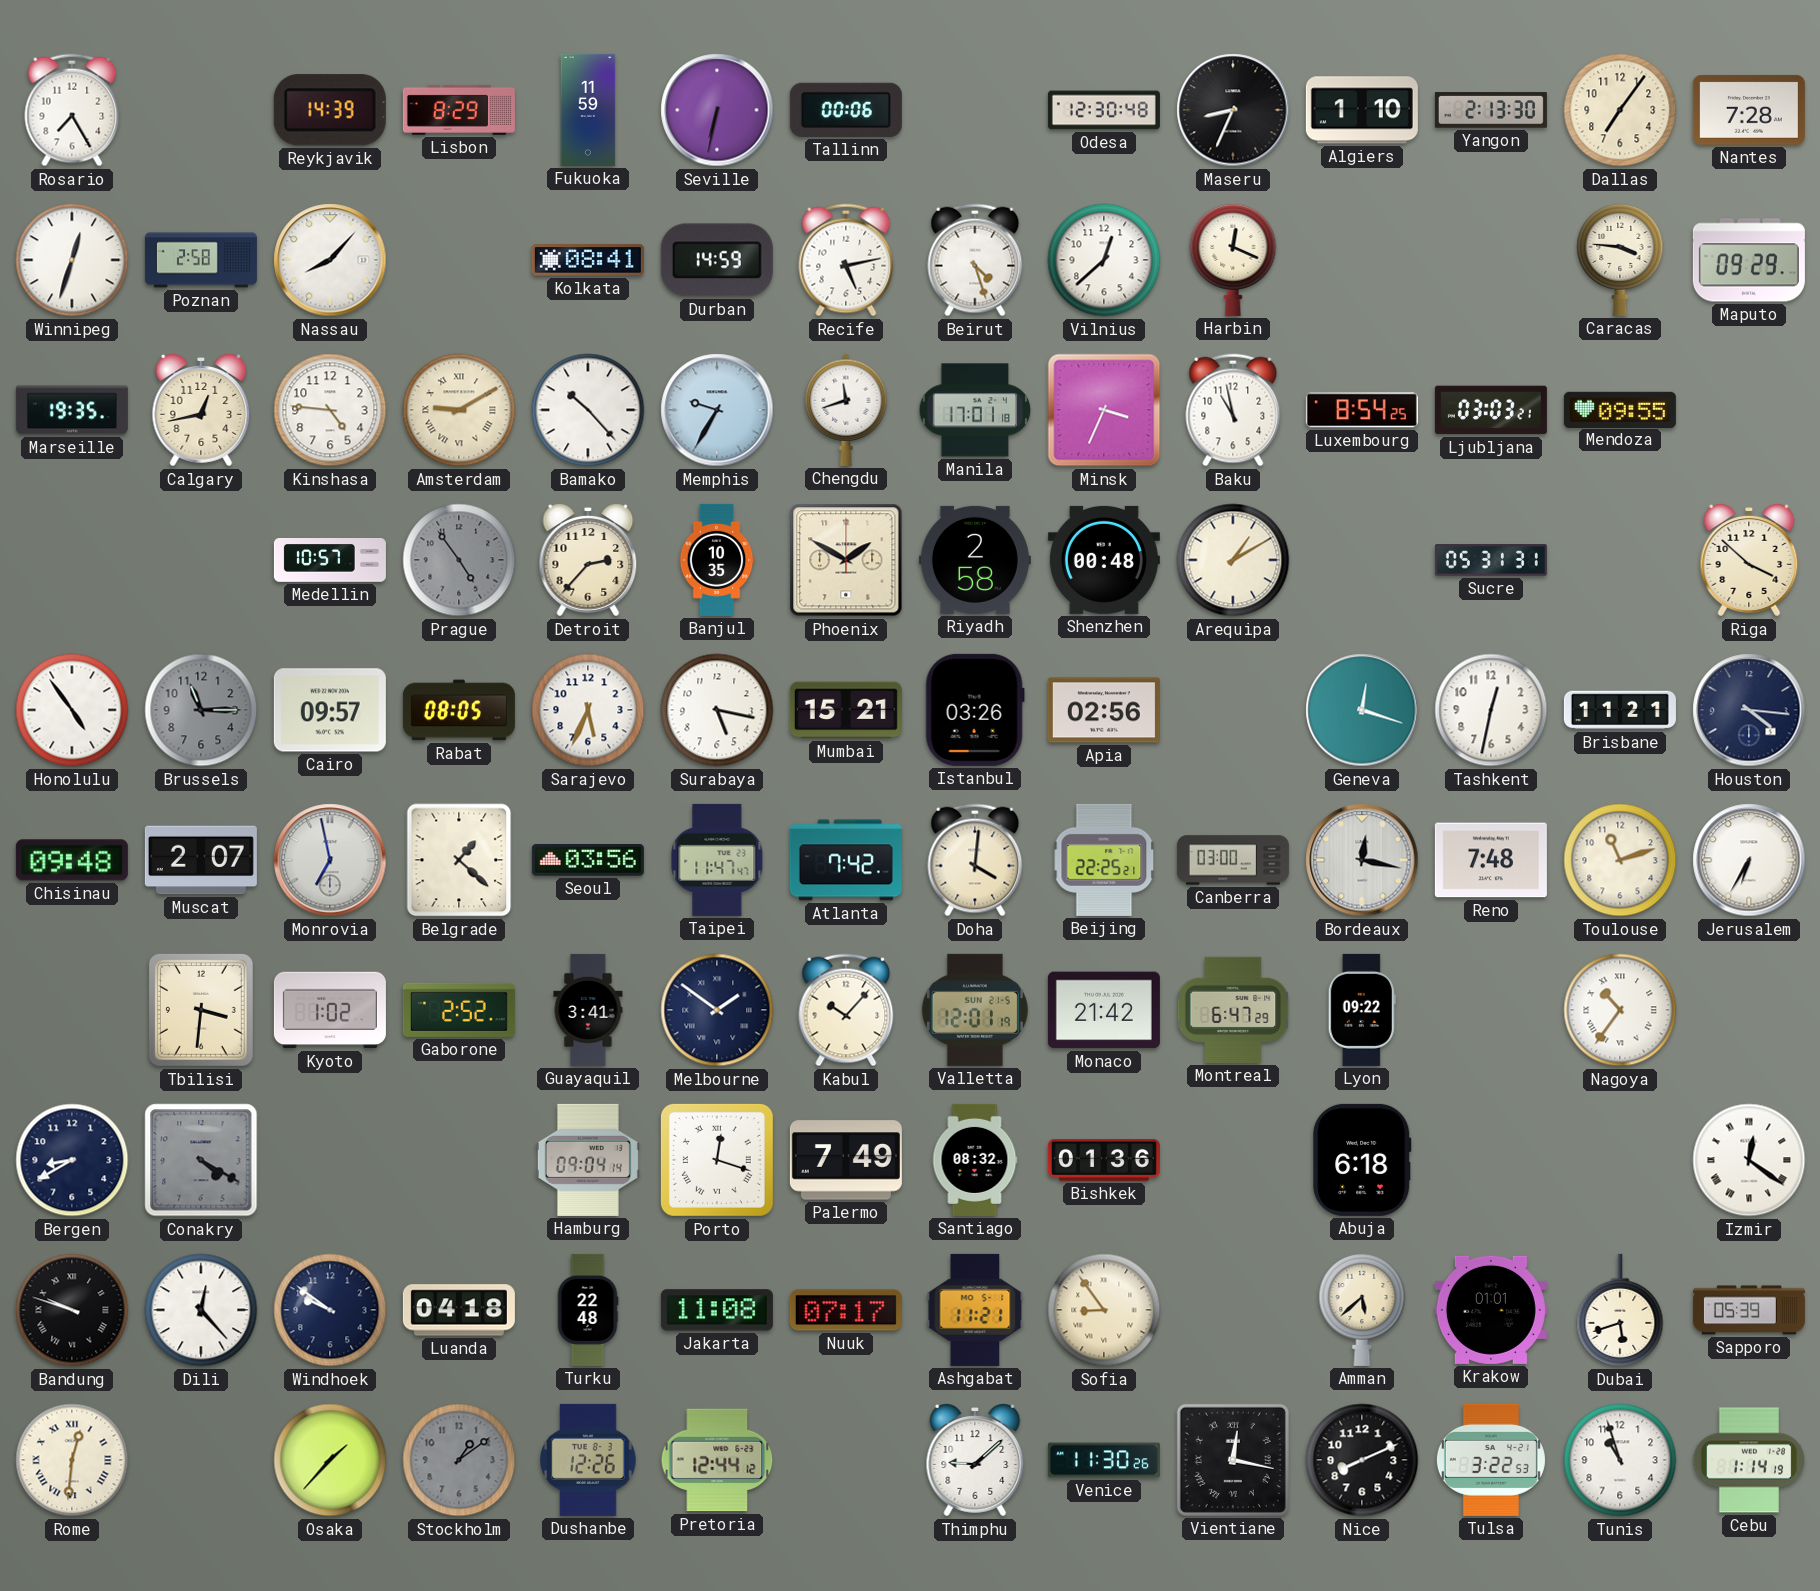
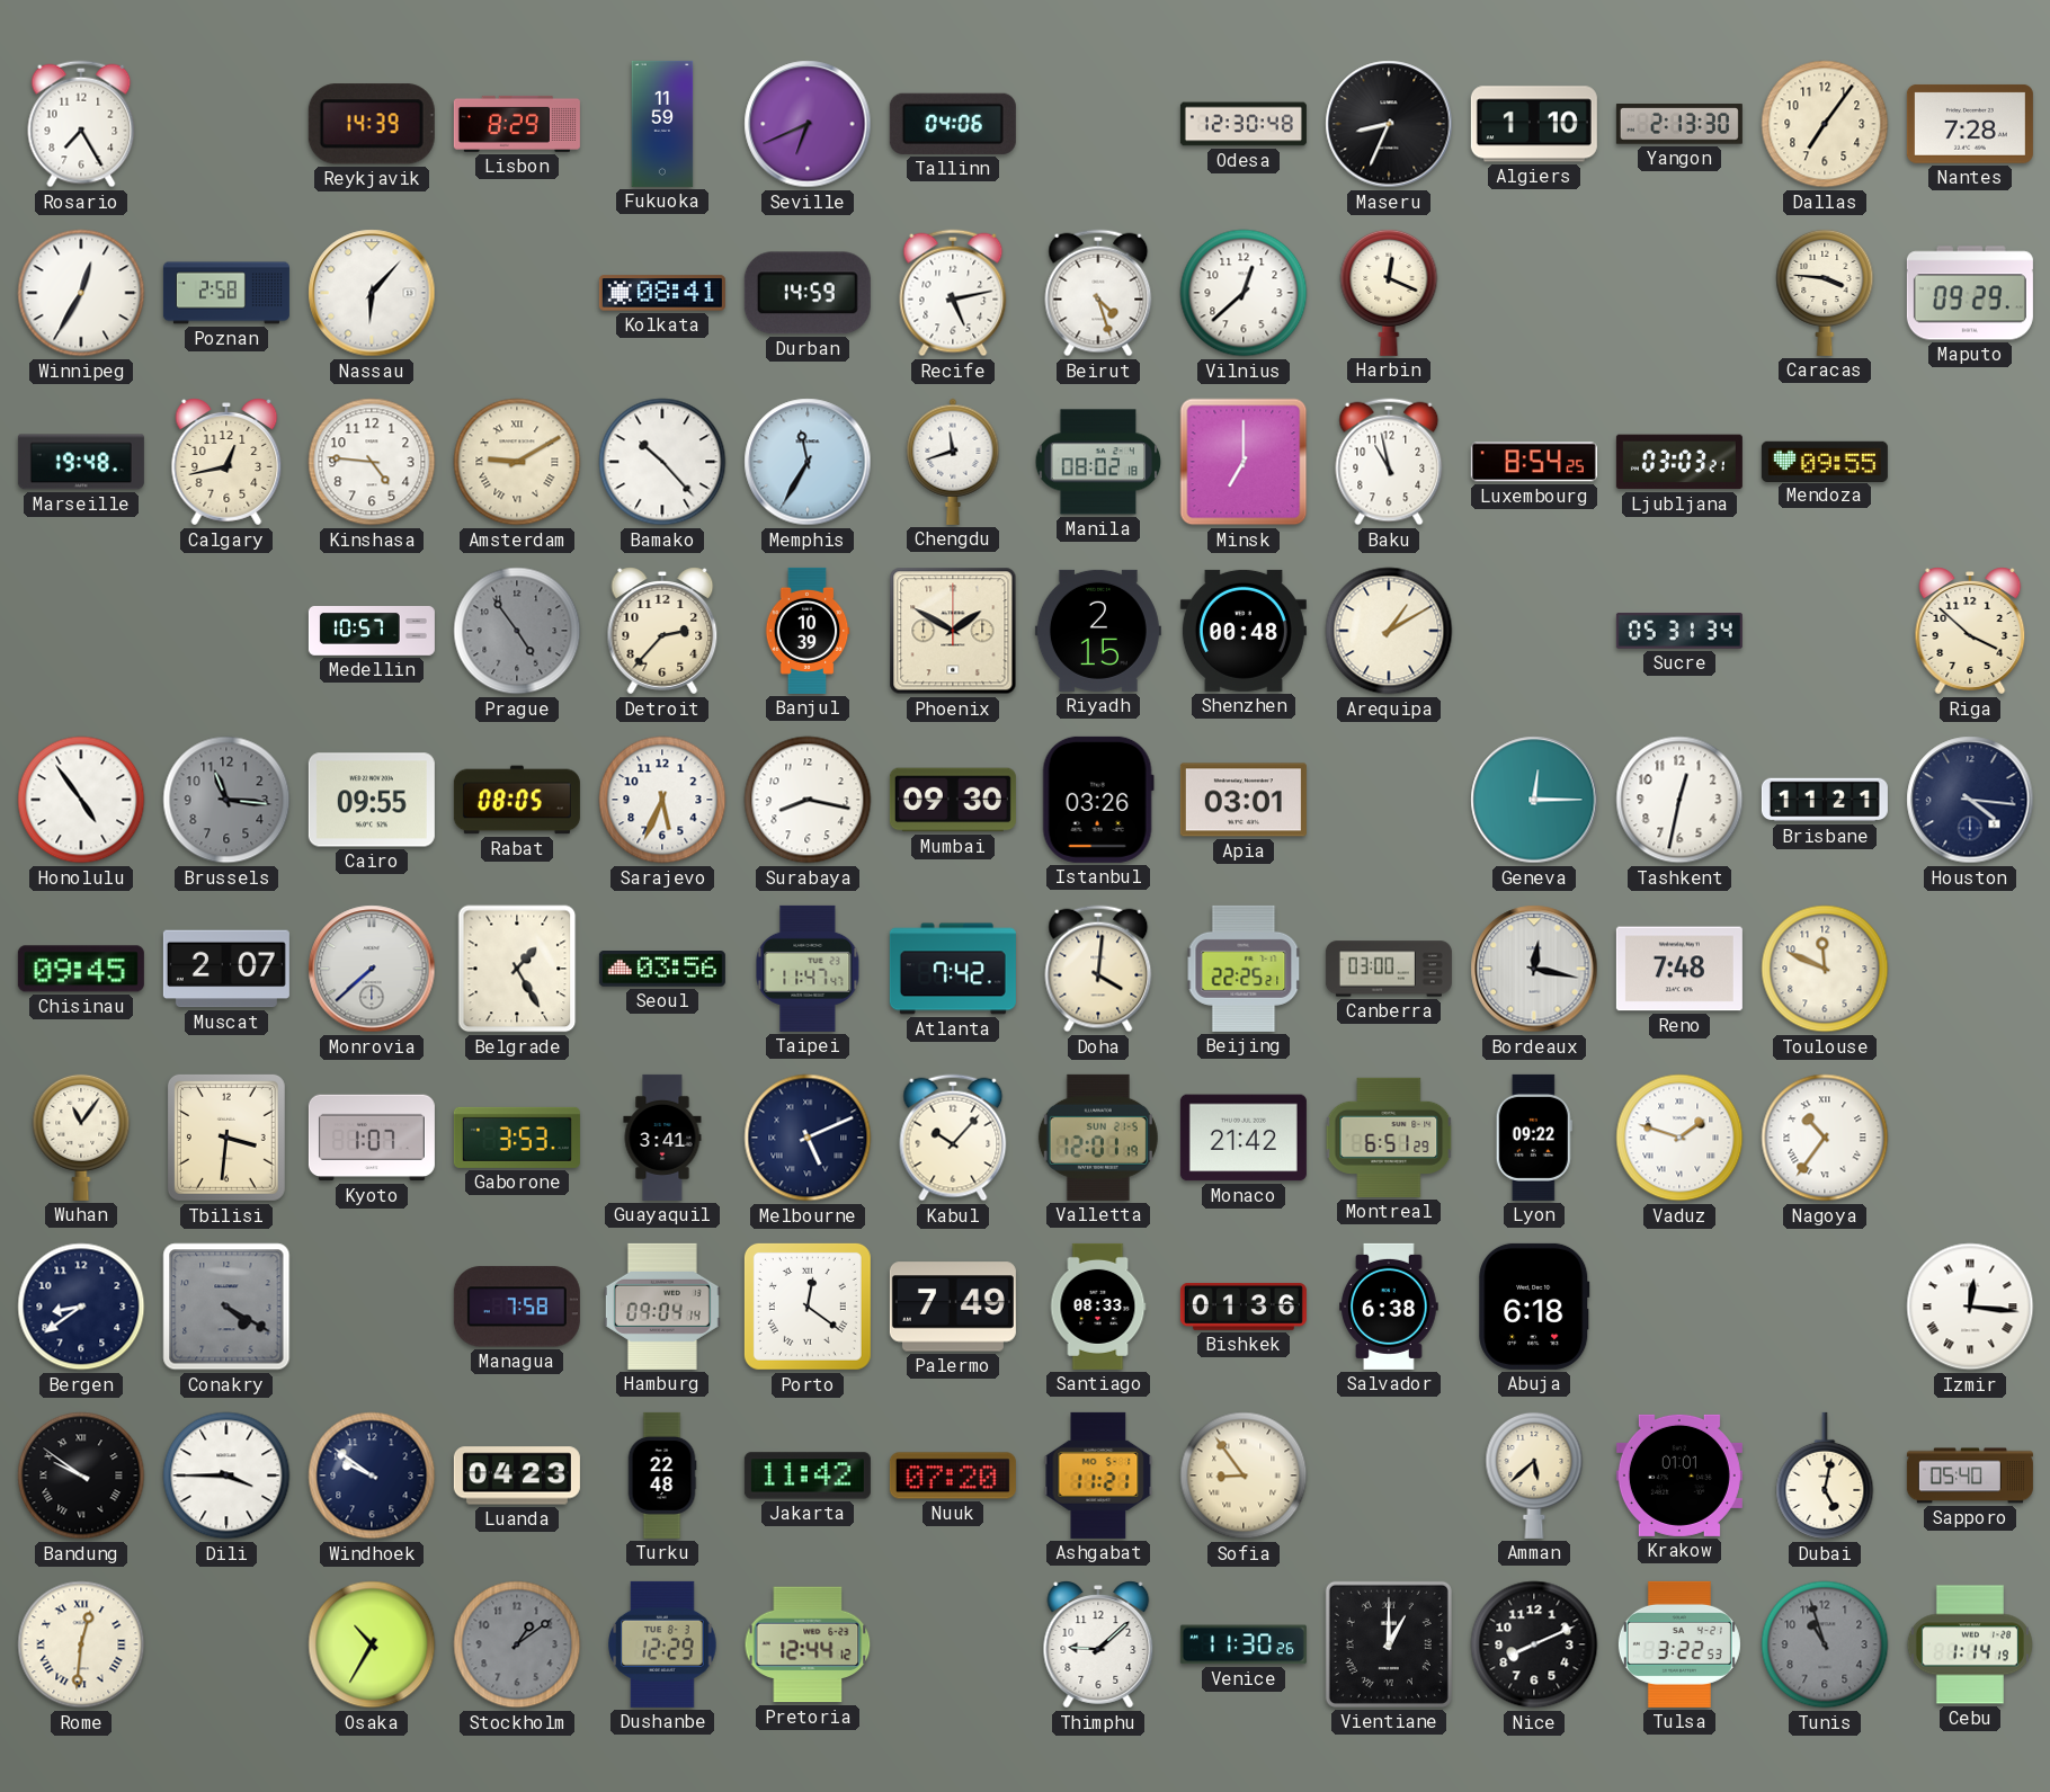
Seville: 6:32 -> 6:41 (808, 124)
Tallinn: 00:06 -> 04:06 (953, 124)
Winnipeg: 12:33 -> 12:35 (81, 293)
Nassau: 8:07 -> 6:07 (372, 293)
Marseille: 19:35 -> 19:48 (81, 462)
Memphis: 9:35 -> 11:35 (808, 462)
Manila: 17:01 -> 08:02 (1098, 462)
Minsk: 3:34 -> 7:00 (1244, 462)
Banjul: 10:35 -> 10:39 (808, 631)
Riyadh: 2:58 -> 2:15 (1098, 631)
Sucre: 05:31:31 -> 05:31:34 (1679, 631)
Brussels: 11:15 -> 11:16 (226, 800)
Cairo: 09:57 -> 09:55 (372, 800)
Surabaya: 5:17 -> 8:17 (808, 800)
Mumbai: 15:21 -> 09:30 (953, 800)
Apia: 02:56 -> 03:01 (1244, 800)
Geneva: 12:18 -> 12:15 (1534, 800)
Chisinau: 09:48 -> 09:45 (81, 969)
Monrovia: 6:58 -> 7:38 (372, 969)
Belgrade: 1:22 -> 1:25 (517, 969)
Toulouse: 11:12 -> 11:49 (1825, 969)
Jerusalem: 6:35 -> none (1749, 860)
Wuhan: none -> 11:06 (81, 1136)
Kyoto: 1:02 -> 1:07 (372, 1138)
Gaborone: 2:52 -> 3:53 (517, 1138)
Melbourne: 1:51 -> 5:11 (808, 1138)
Montreal: 6:47 -> 6:51 (1389, 1138)
Vaduz: none -> 1:48 (1679, 1138)
Bergen: 8:40 -> 8:39 (81, 1307)
Managua: none -> 7:58 (517, 1307)
Porto: 12:18 -> 12:21 (808, 1307)
Santiago: 08:32 -> 08:33 (1098, 1307)
Salvador: none -> 6:38 (1390, 1307)
Izmir: 12:21 -> 12:16 (1970, 1307)
Bandung: 9:48 -> 9:51 (81, 1475)
Dili: 12:23 -> 3:45 (226, 1475)
Luanda: 04:18 -> 04:23 (517, 1475)
Jakarta: 11:08 -> 11:42 (808, 1475)
Nuuk: 07:17 -> 07:20 (953, 1475)
Dubai: 5:42 -> 5:02 (1825, 1475)
Sapporo: 05:39 -> 05:40 (1970, 1475)
Osaka: 1:37 -> 10:35 (372, 1644)
Dushanbe: 12:26 -> 12:29 (662, 1644)
Vientiane: 12:17 -> 1:00 (1389, 1644)
Tunis dial: white -> grey (1825, 1644)
